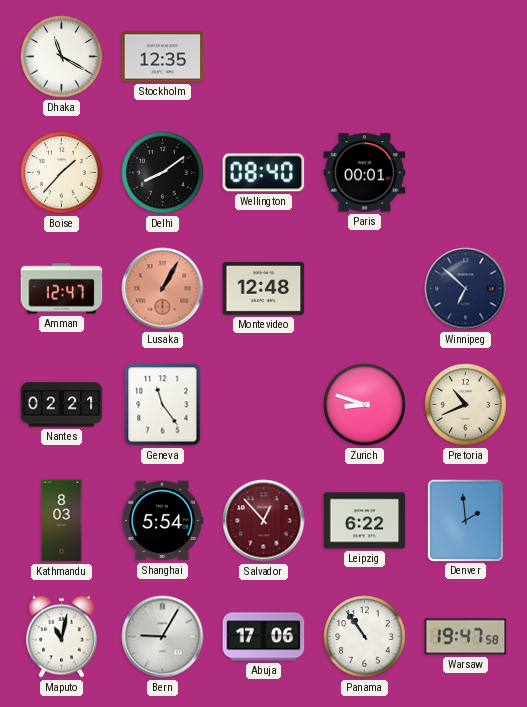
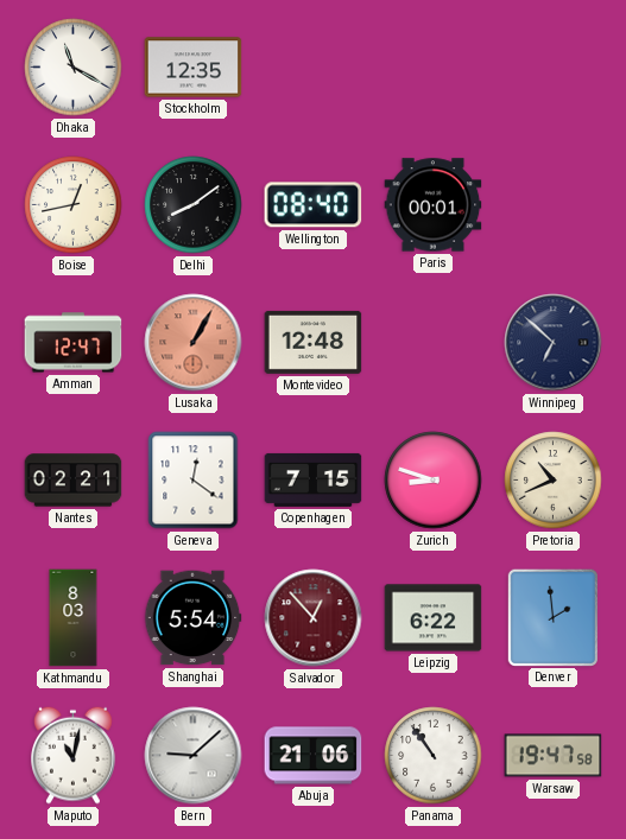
Boise: 1:37 -> 12:43 (74, 205)
Geneva: 11:24 -> 12:21 (194, 481)
Copenhagen: none -> 7:15 (314, 479)
Bern: 9:05 -> 9:08 (194, 756)
Abuja: 17:06 -> 21:06 (314, 756)
